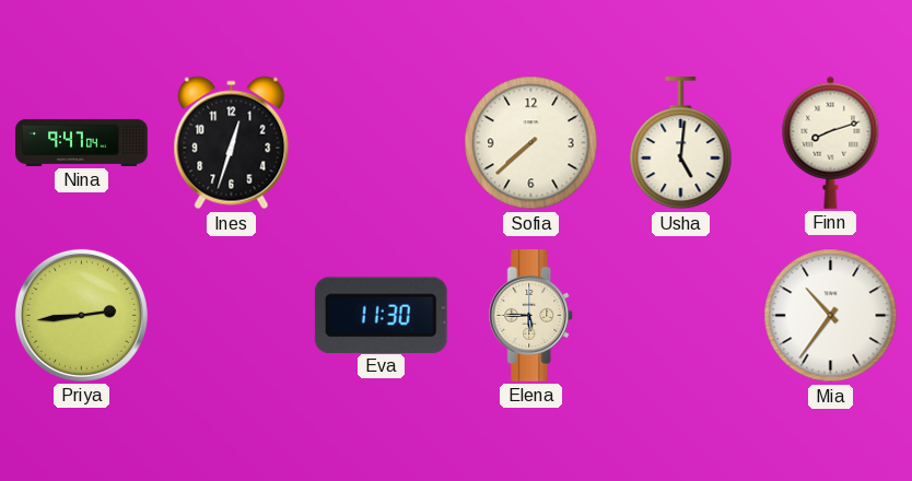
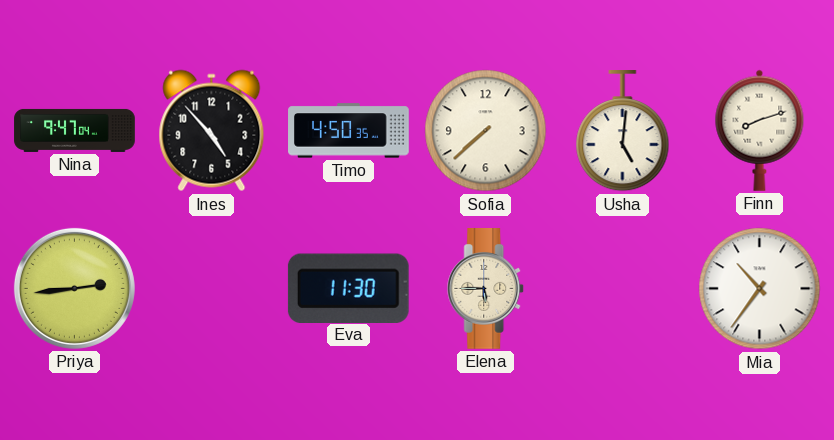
Ines: 12:33 -> 4:53 (212, 131)
Timo: none -> 4:50 (349, 131)
